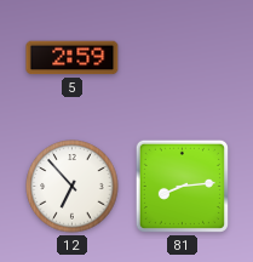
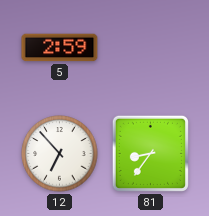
81: 8:14 -> 8:36 (150, 153)
